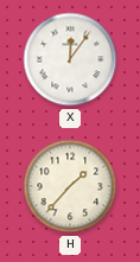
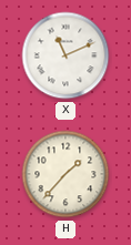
X: 12:06 -> 11:11 (65, 55)
